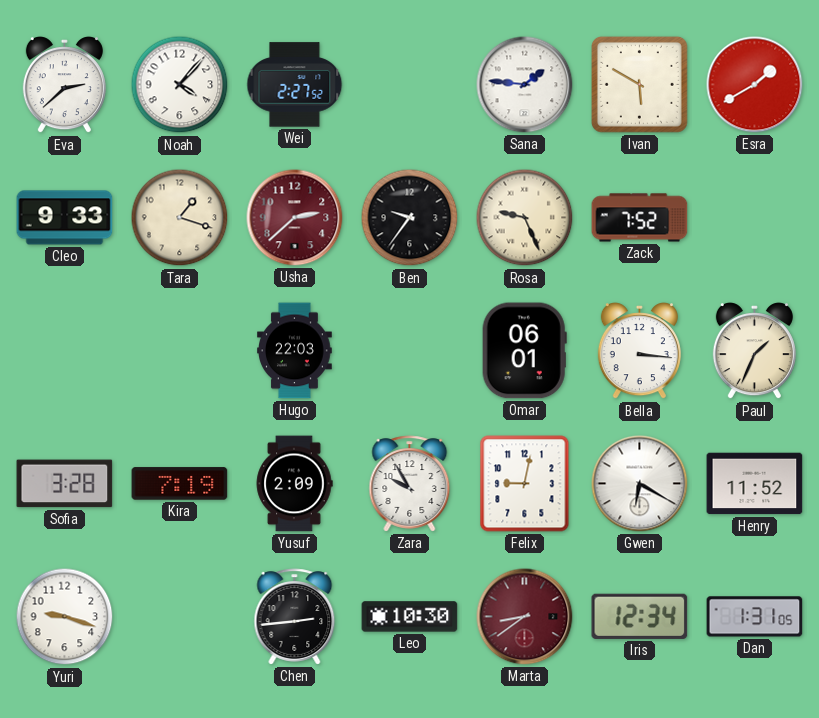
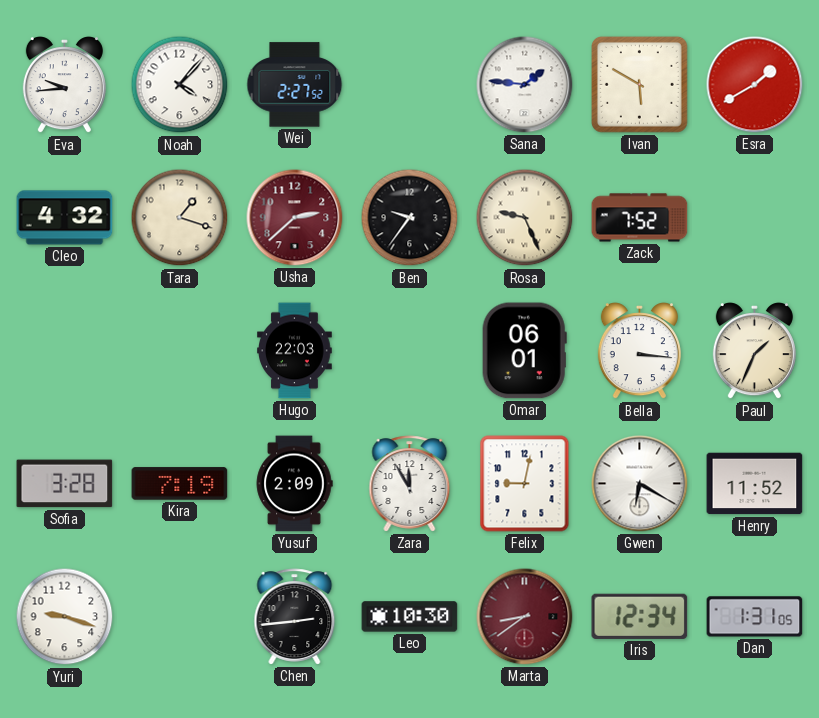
Eva: 2:38 -> 9:44 (64, 85)
Cleo: 9:33 -> 4:32 (65, 218)
Zara: 9:55 -> 11:55 (410, 484)
